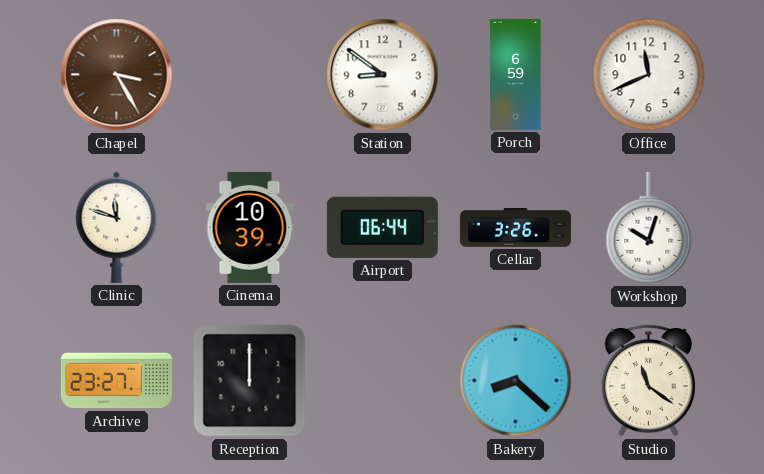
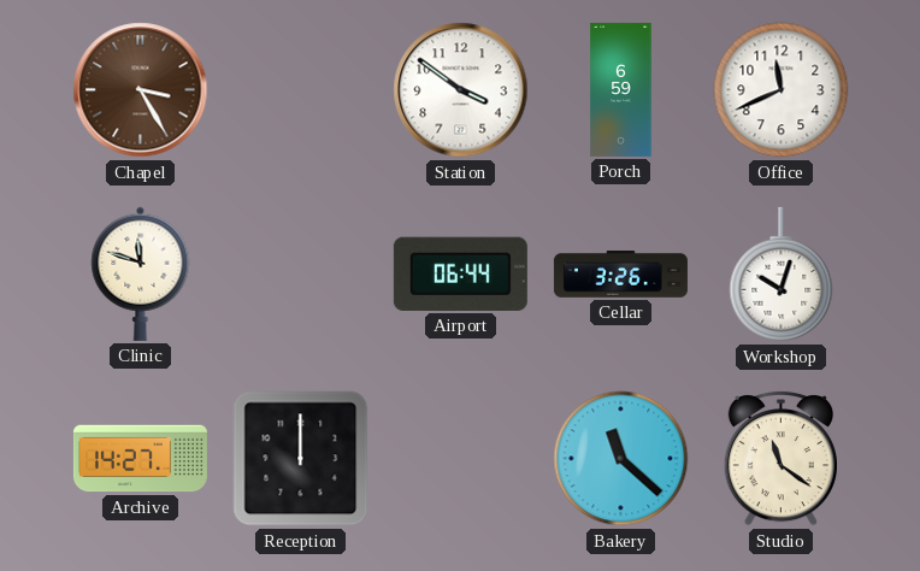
Station: 8:51 -> 3:51 (461, 90)
Cinema: 10:39 -> none (250, 227)
Archive: 23:27 -> 14:27 (140, 459)
Bakery: 8:22 -> 11:22 (621, 459)
